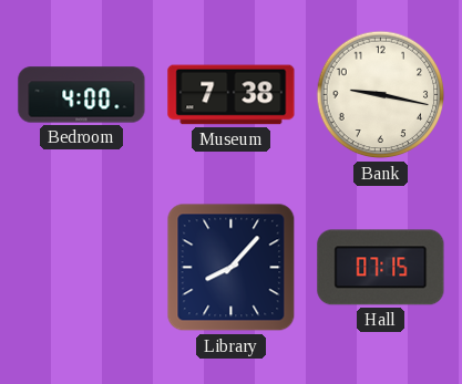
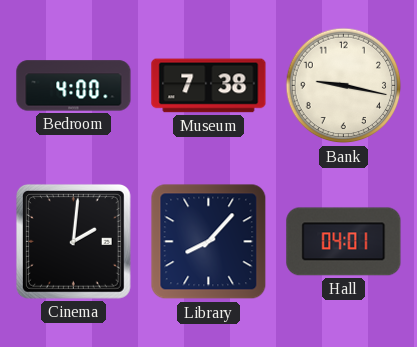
Cinema: none -> 2:01 (73, 241)
Hall: 07:15 -> 04:01 (344, 242)
